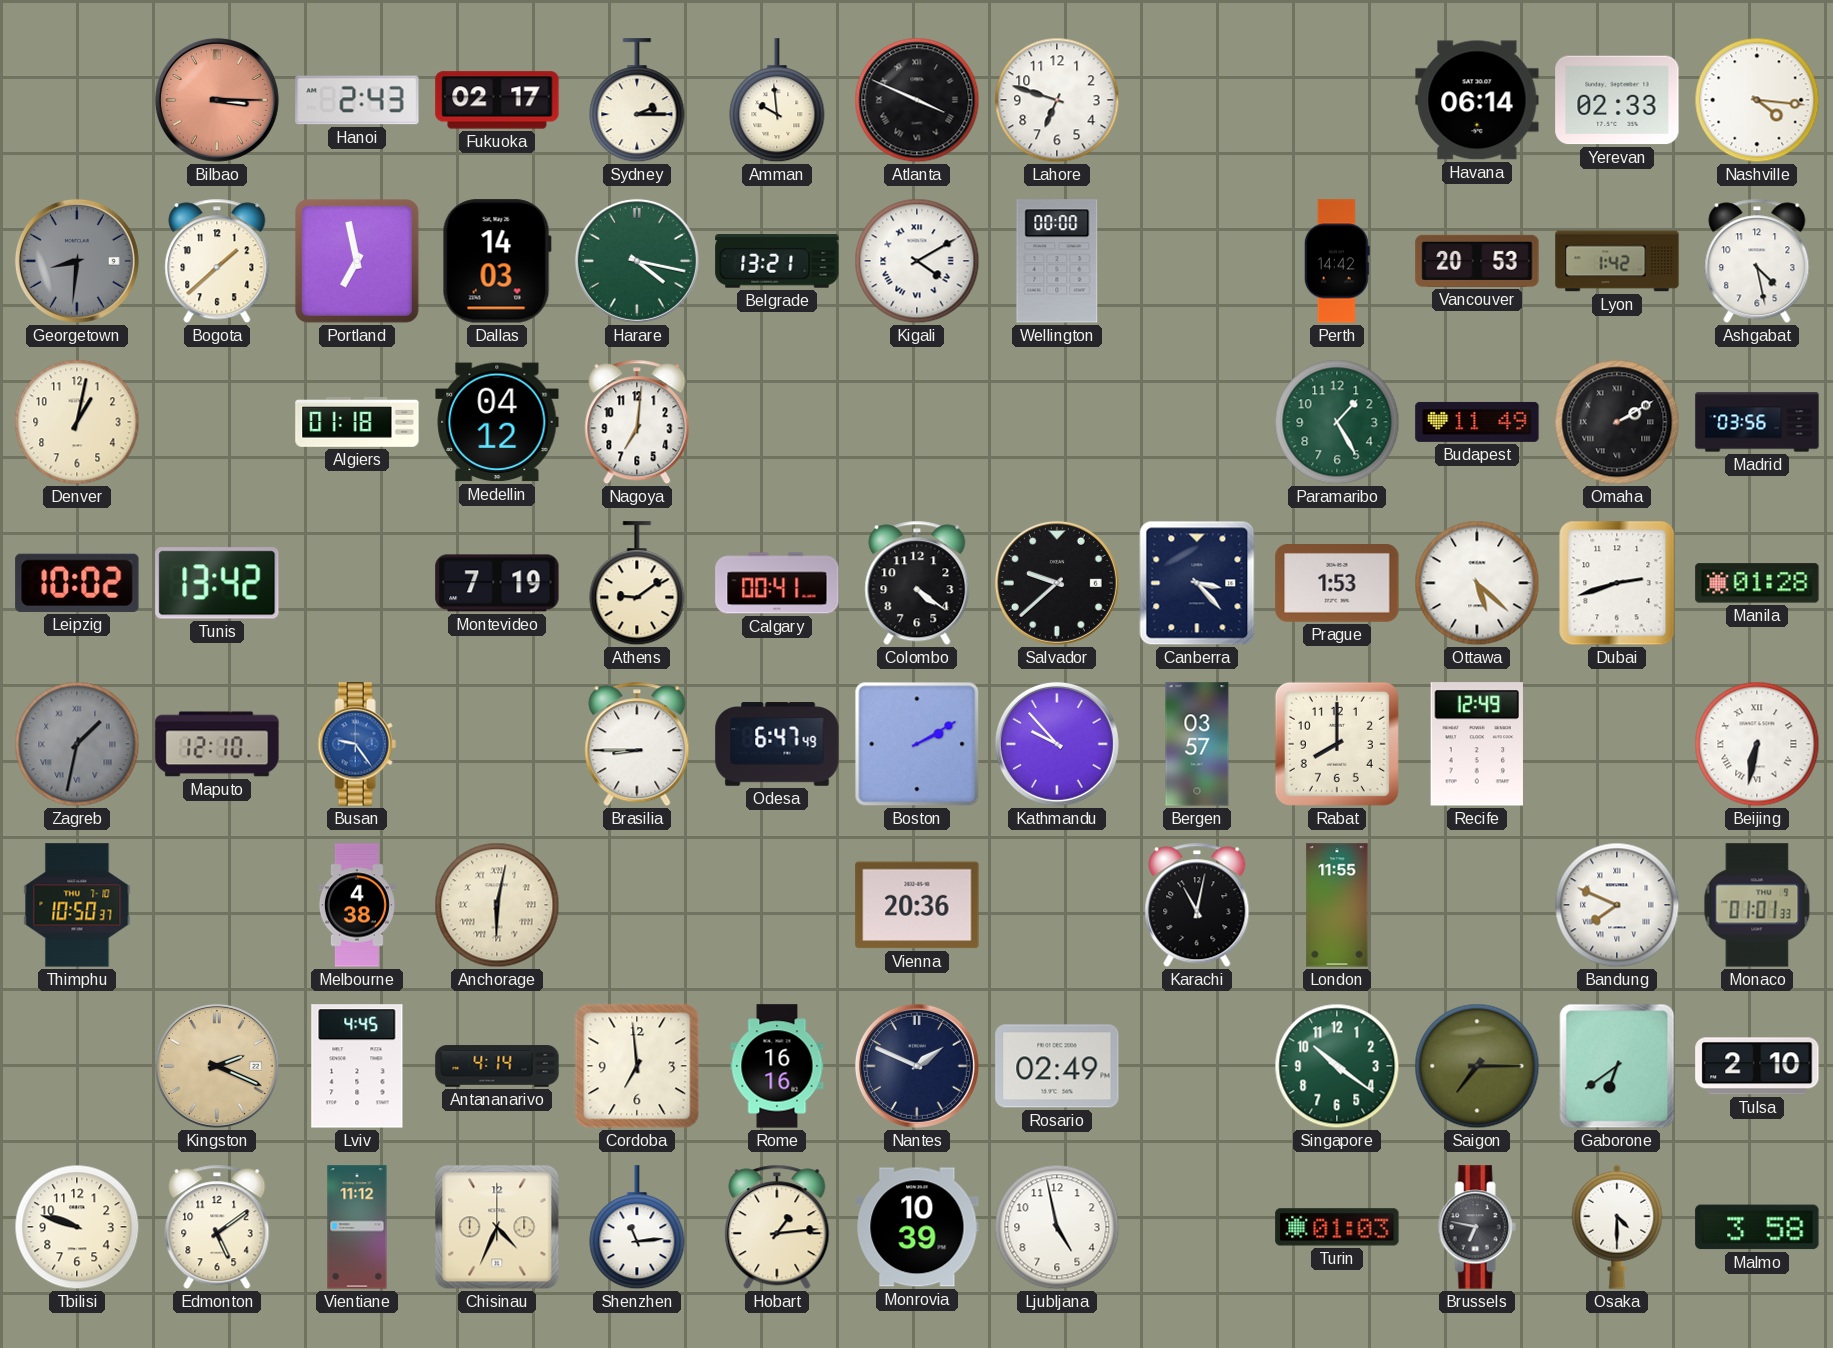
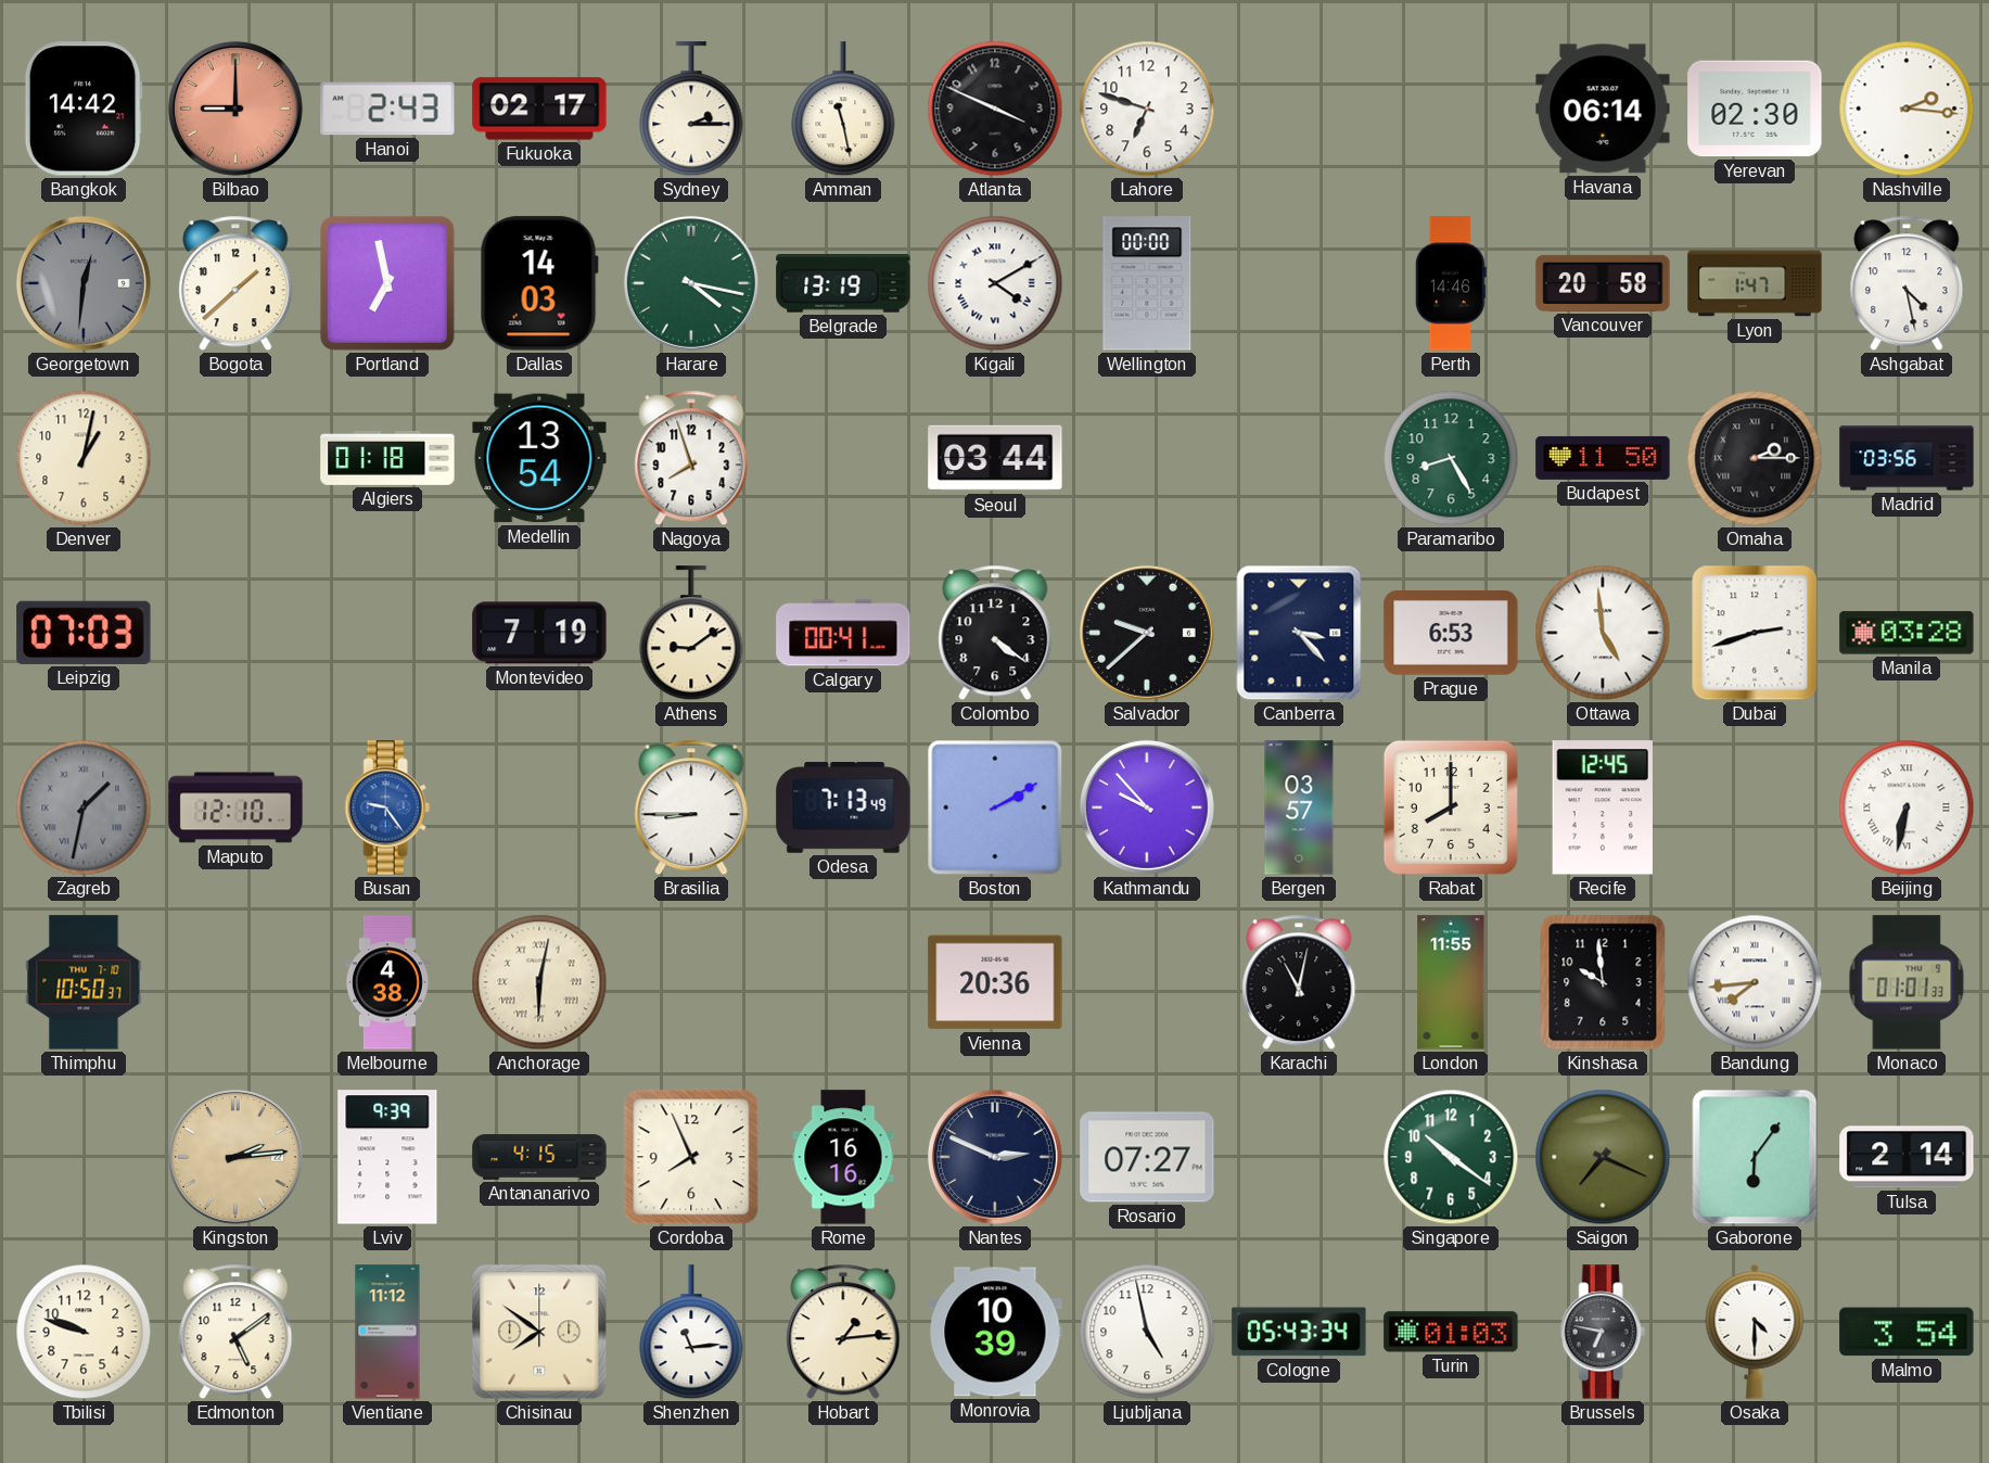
Bangkok: none -> 14:42 (84, 109)
Bilbao: 3:15 -> 9:00 (235, 109)
Amman: 9:59 -> 11:28 (843, 110)
Atlanta numerals: Roman -> Arabic (995, 109)
Yerevan: 02:33 -> 02:30 (1755, 109)
Nashville: 4:16 -> 2:16 (1907, 109)
Georgetown: 8:31 -> 12:31 (84, 283)
Belgrade: 13:21 -> 13:19 (843, 283)
Perth: 14:42 -> 14:46 (1451, 283)
Vancouver: 20:53 -> 20:58 (1603, 283)
Lyon: 1:42 -> 1:47 (1755, 283)
Medellin: 04:12 -> 13:54 (539, 458)
Nagoya: 7:01 -> 7:57 (691, 458)
Seoul: none -> 03:44 (995, 458)
Paramaribo: 1:25 -> 8:25 (1451, 458)
Budapest: 11:49 -> 11:50 (1603, 458)
Omaha: 2:10 -> 2:15 (1755, 458)
Leipzig: 10:02 -> 07:03 (84, 633)
Tunis: 13:42 -> none (217, 583)
Prague: 1:53 -> 6:53 (1451, 634)
Ottawa: 5:22 -> 4:59 (1603, 633)
Manila: 01:28 -> 03:28 (1907, 633)
Odesa: 6:47 -> 7:13 (843, 807)
Recife: 12:49 -> 12:45 (1603, 807)
Kinshasa: none -> 9:59 (1603, 982)
Bandung: 7:49 -> 7:44 (1755, 982)
Kingston: 2:19 -> 2:14 (235, 1157)
Lviv: 4:45 -> 9:39 (387, 1157)
Antananarivo: 4:14 -> 4:15 (539, 1157)
Cordoba: 6:59 -> 7:56 (691, 1157)
Nantes: 1:49 -> 2:49 (995, 1157)
Rosario: 02:49 -> 07:27 (1147, 1157)
Saigon: 7:15 -> 7:19 (1603, 1157)
Gaborone: 6:39 -> 6:06 (1755, 1157)
Tulsa: 2:10 -> 2:14 (1907, 1157)
Chisinau: 4:34 -> 7:51 (539, 1332)
Cologne: none -> 05:43 (1299, 1332)
Malmo: 3:58 -> 3:54 (1907, 1332)
